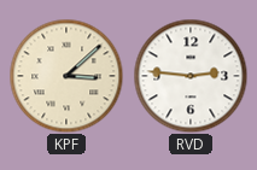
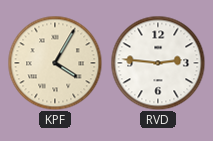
KPF: 3:08 -> 4:05 (55, 63)
